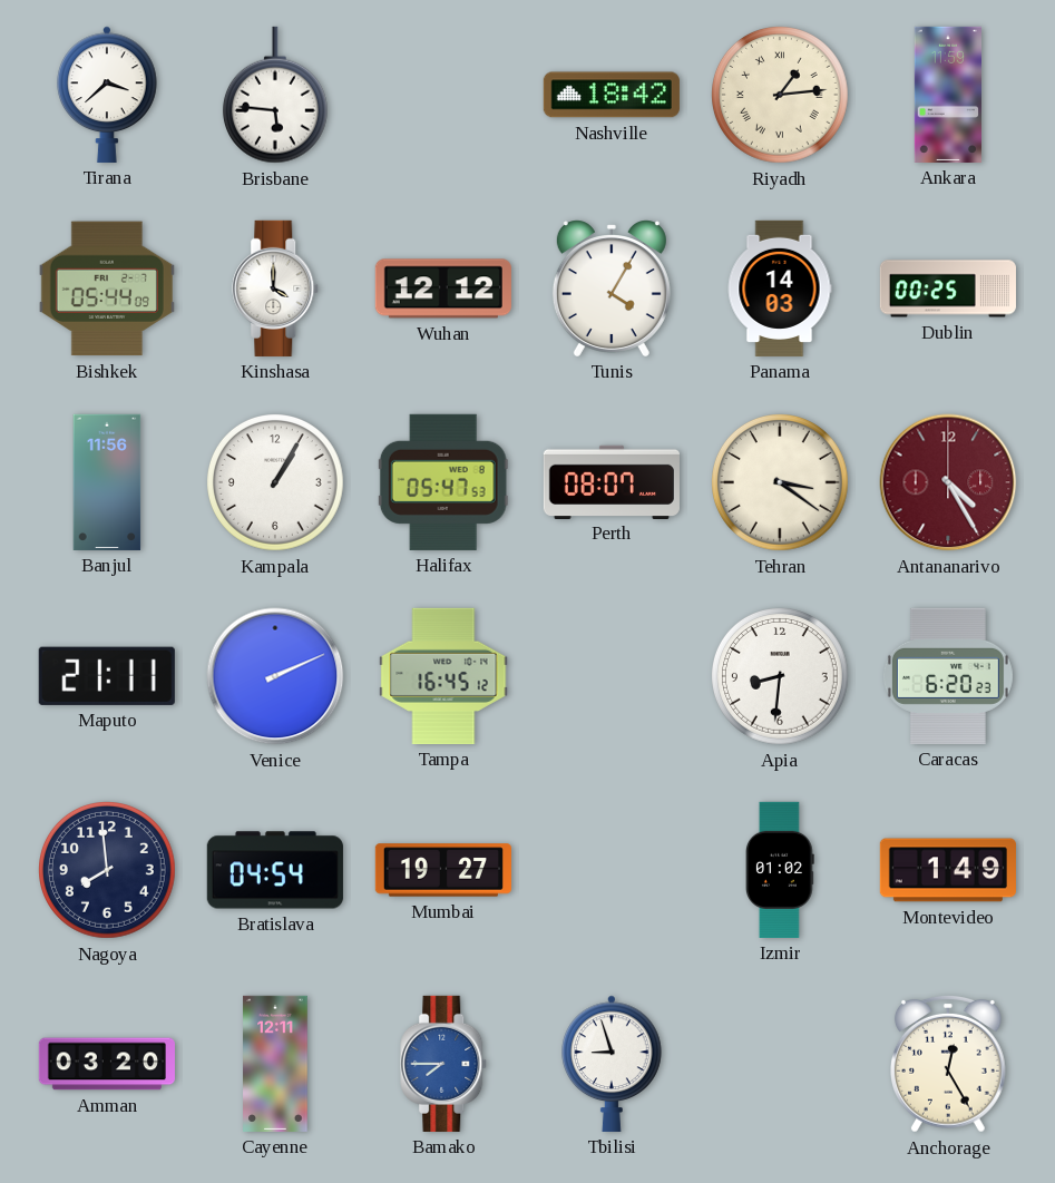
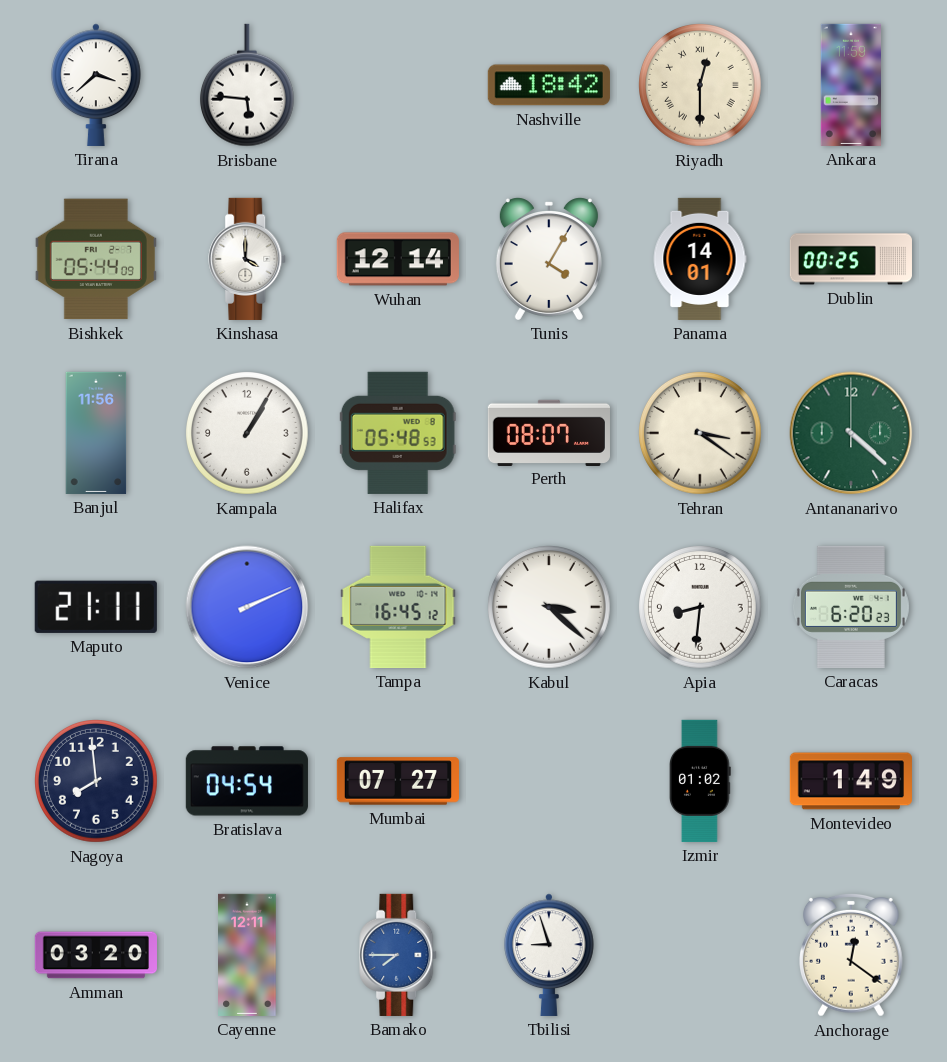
Riyadh: 1:14 -> 12:30 (701, 86)
Wuhan: 12:12 -> 12:14 (398, 259)
Panama: 14:03 -> 14:01 (700, 259)
Halifax: 05:47 -> 05:48 (398, 433)
Antananarivo: 4:25 -> 4:22 (851, 433)
Antananarivo dial: burgundy -> green (851, 433)
Kabul: none -> 3:22 (550, 608)
Mumbai: 19:27 -> 07:27 (398, 781)
Anchorage: 12:25 -> 12:21 (852, 955)
